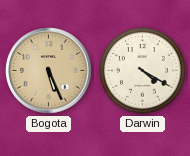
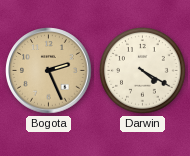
Bogota: 5:26 -> 2:26 (49, 71)
